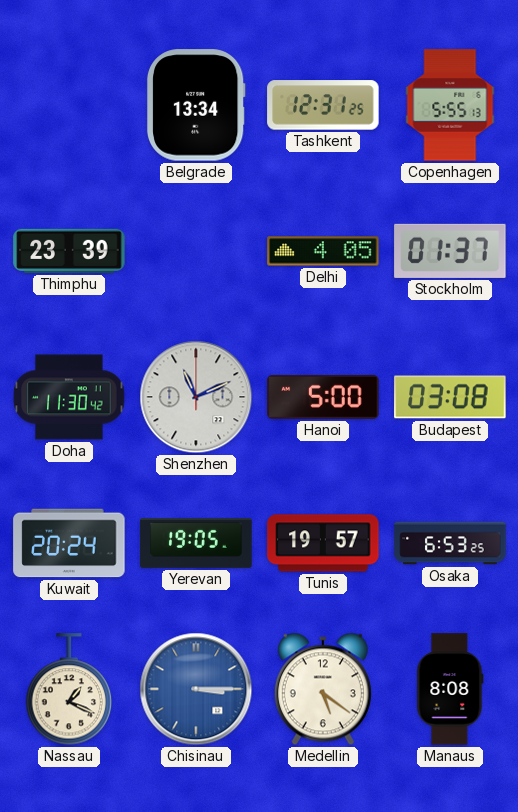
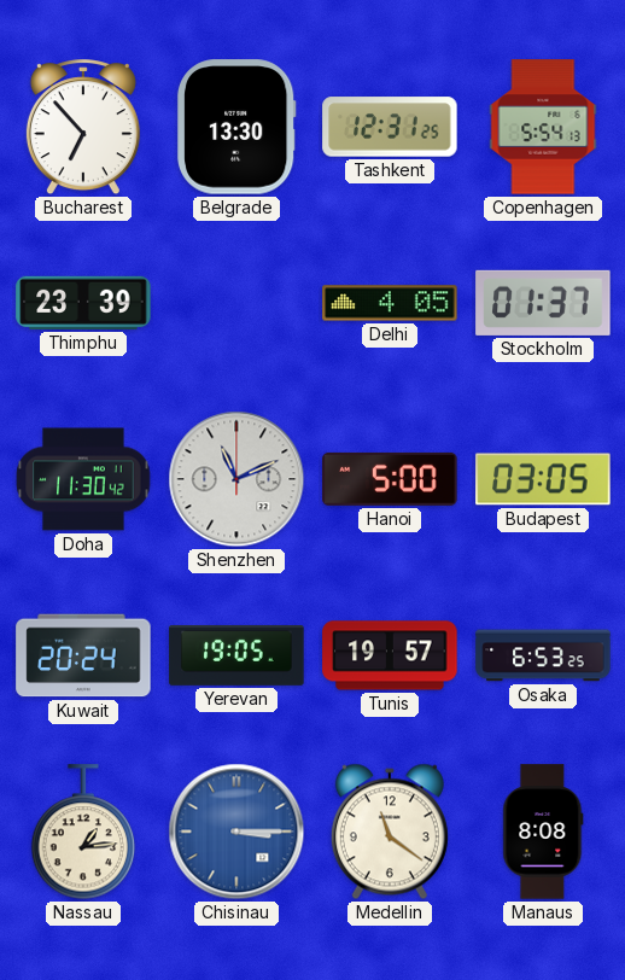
Bucharest: none -> 6:53 (83, 128)
Belgrade: 13:34 -> 13:30 (236, 127)
Copenhagen: 5:55 -> 5:54 (543, 127)
Budapest: 03:08 -> 03:05 (543, 479)
Nassau: 1:19 -> 1:14 (83, 833)
Medellin: 5:21 -> 11:21 (390, 832)
